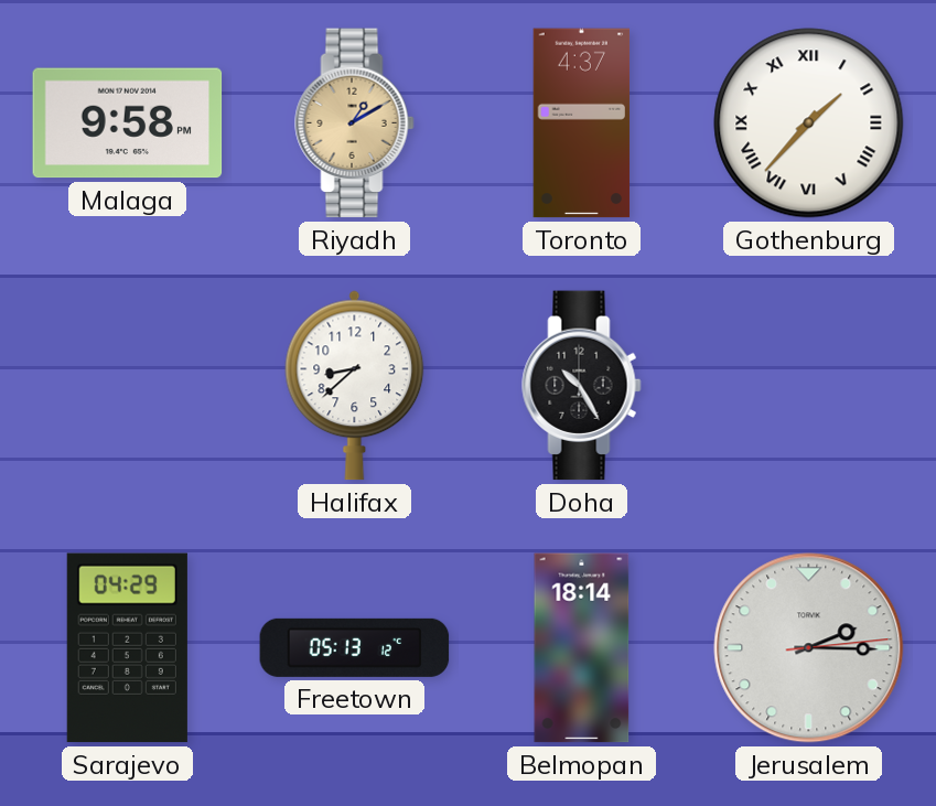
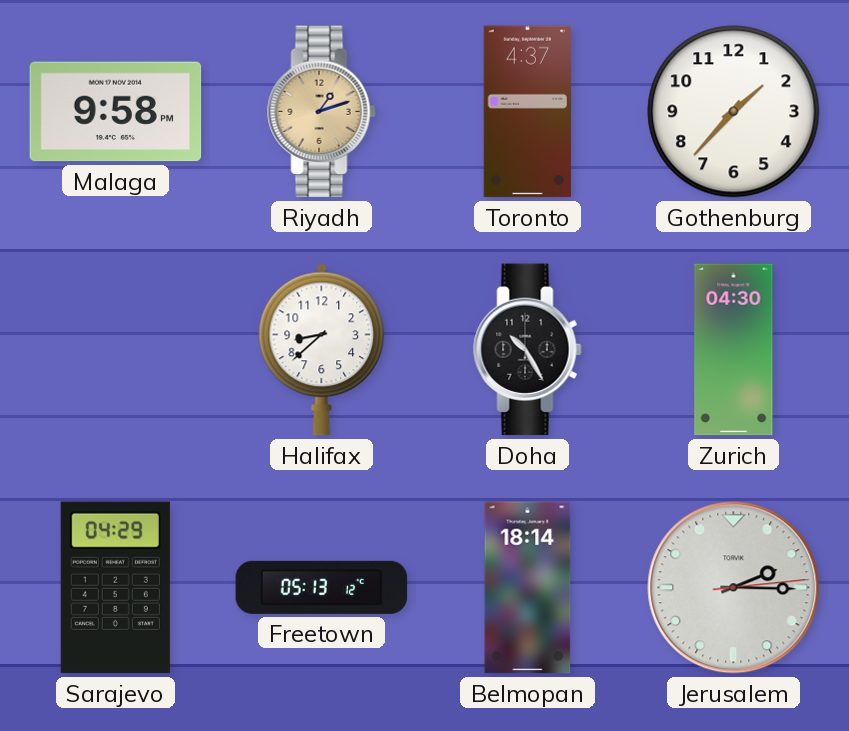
Riyadh: 1:10 -> 1:12 (322, 112)
Gothenburg numerals: Roman -> Arabic (734, 112)
Zurich: none -> 04:30 (734, 350)
